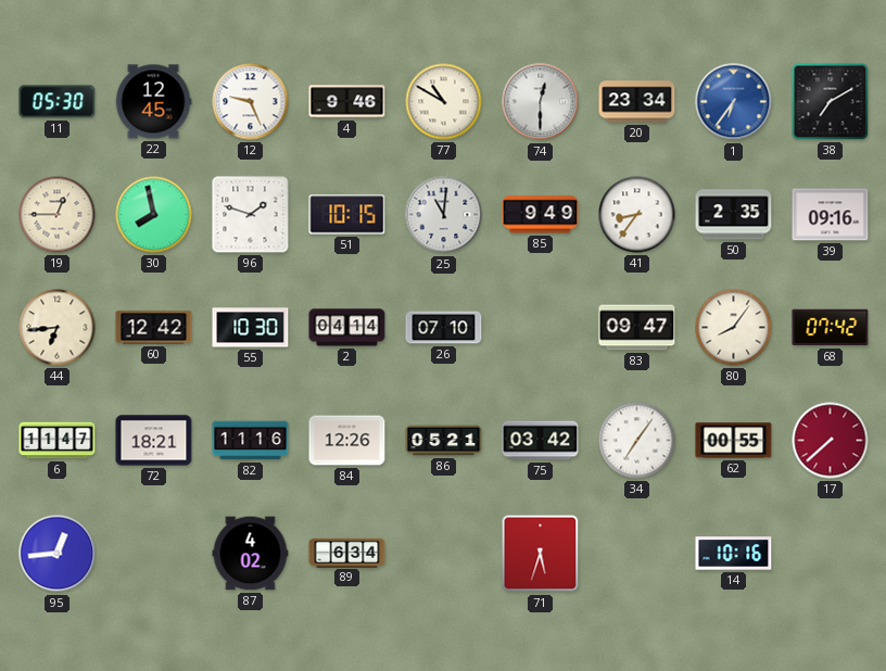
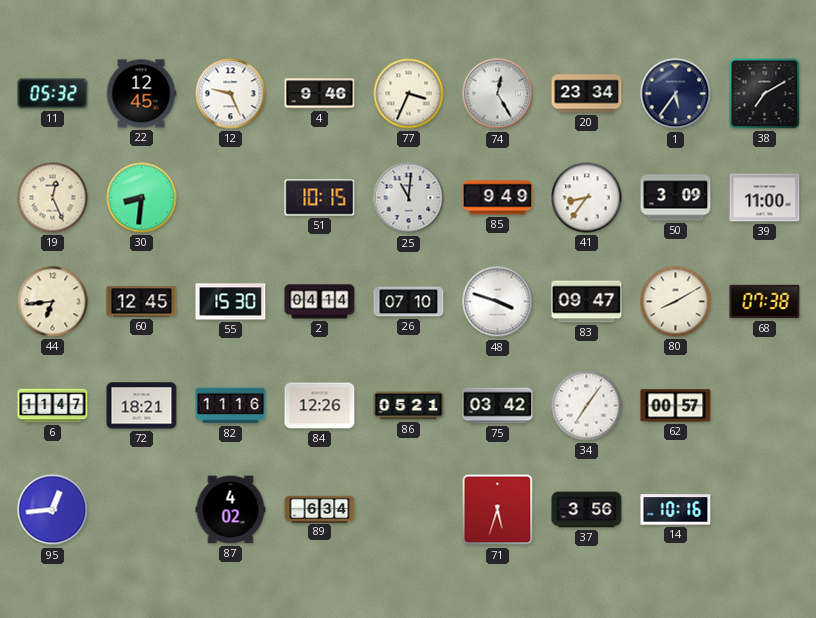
11: 05:30 -> 05:32 (53, 94)
77: 10:50 -> 3:34 (409, 94)
74: 12:30 -> 12:25 (498, 94)
1: 6:36 -> 5:36 (676, 94)
1 dial: blue -> navy (676, 94)
19: 12:45 -> 12:26 (53, 198)
30: 7:58 -> 8:31 (142, 198)
96: 1:48 -> none (251, 215)
50: 2:35 -> 3:09 (676, 198)
39: 09:16 -> 11:00 (765, 198)
60: 12:42 -> 12:45 (142, 302)
55: 10:30 -> 15:30 (231, 302)
48: none -> 3:48 (498, 302)
80: 8:06 -> 8:10 (676, 302)
68: 07:42 -> 07:38 (765, 302)
62: 00:55 -> 00:57 (676, 406)
17: 7:38 -> none (831, 441)
37: none -> 3:56 (587, 510)
